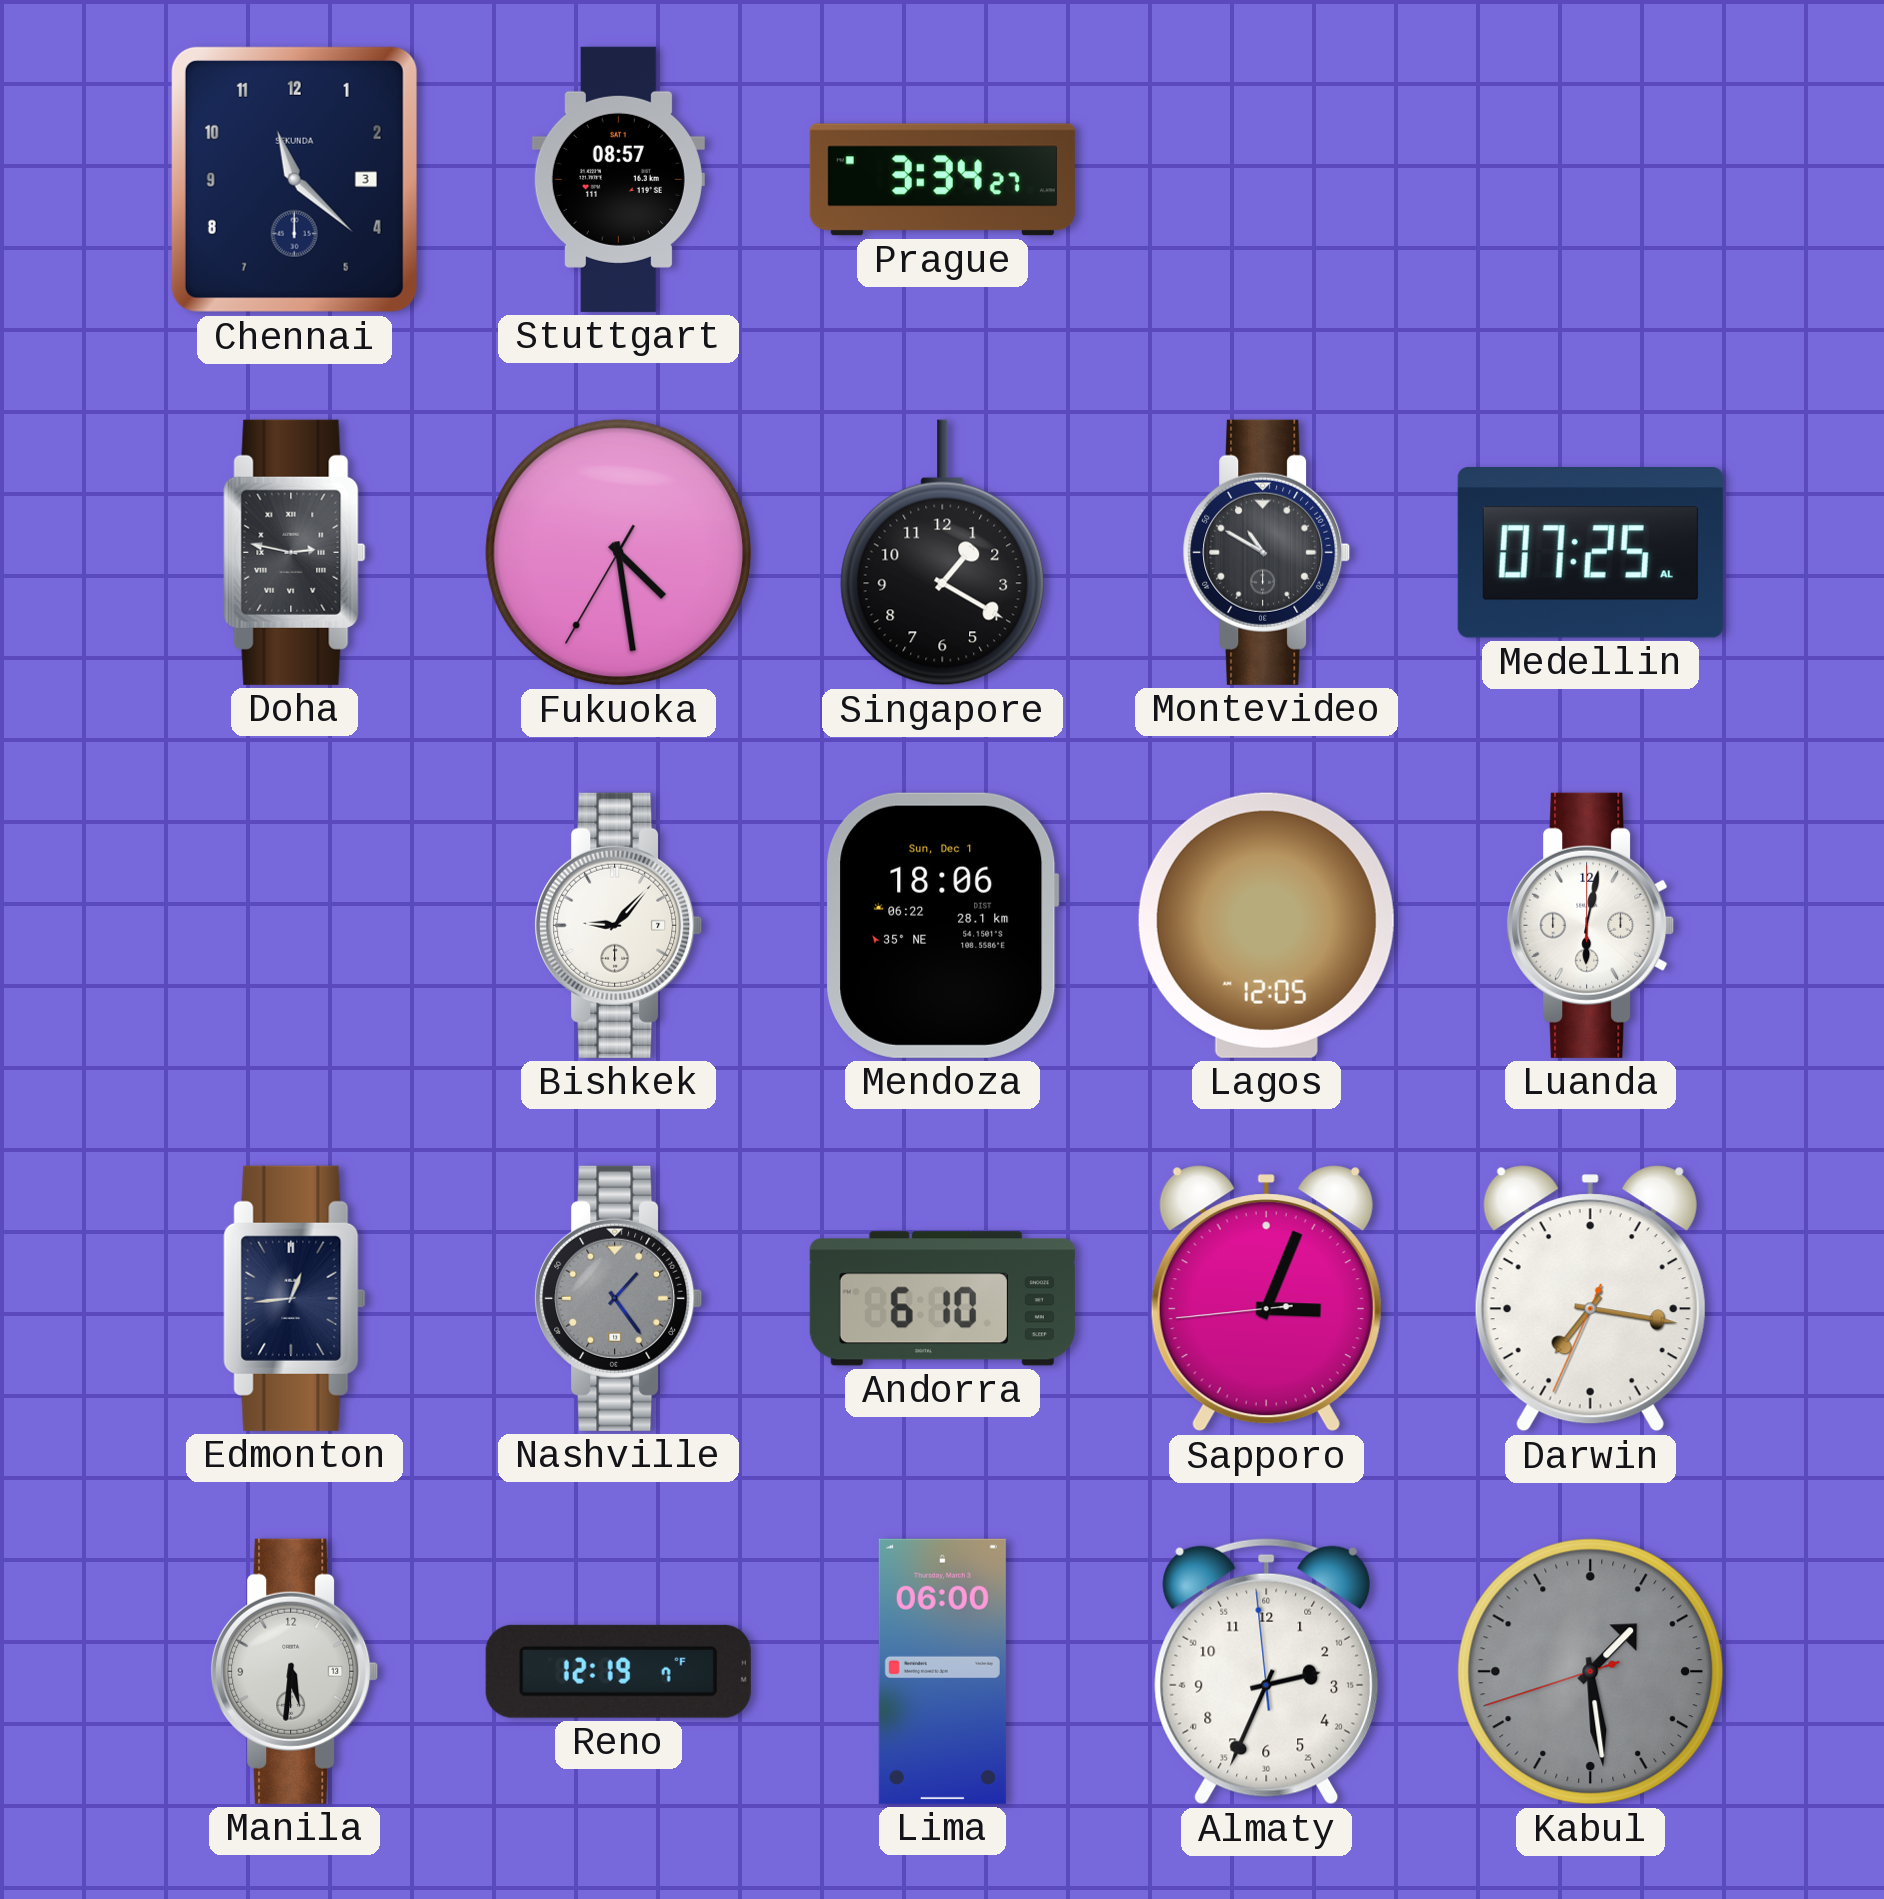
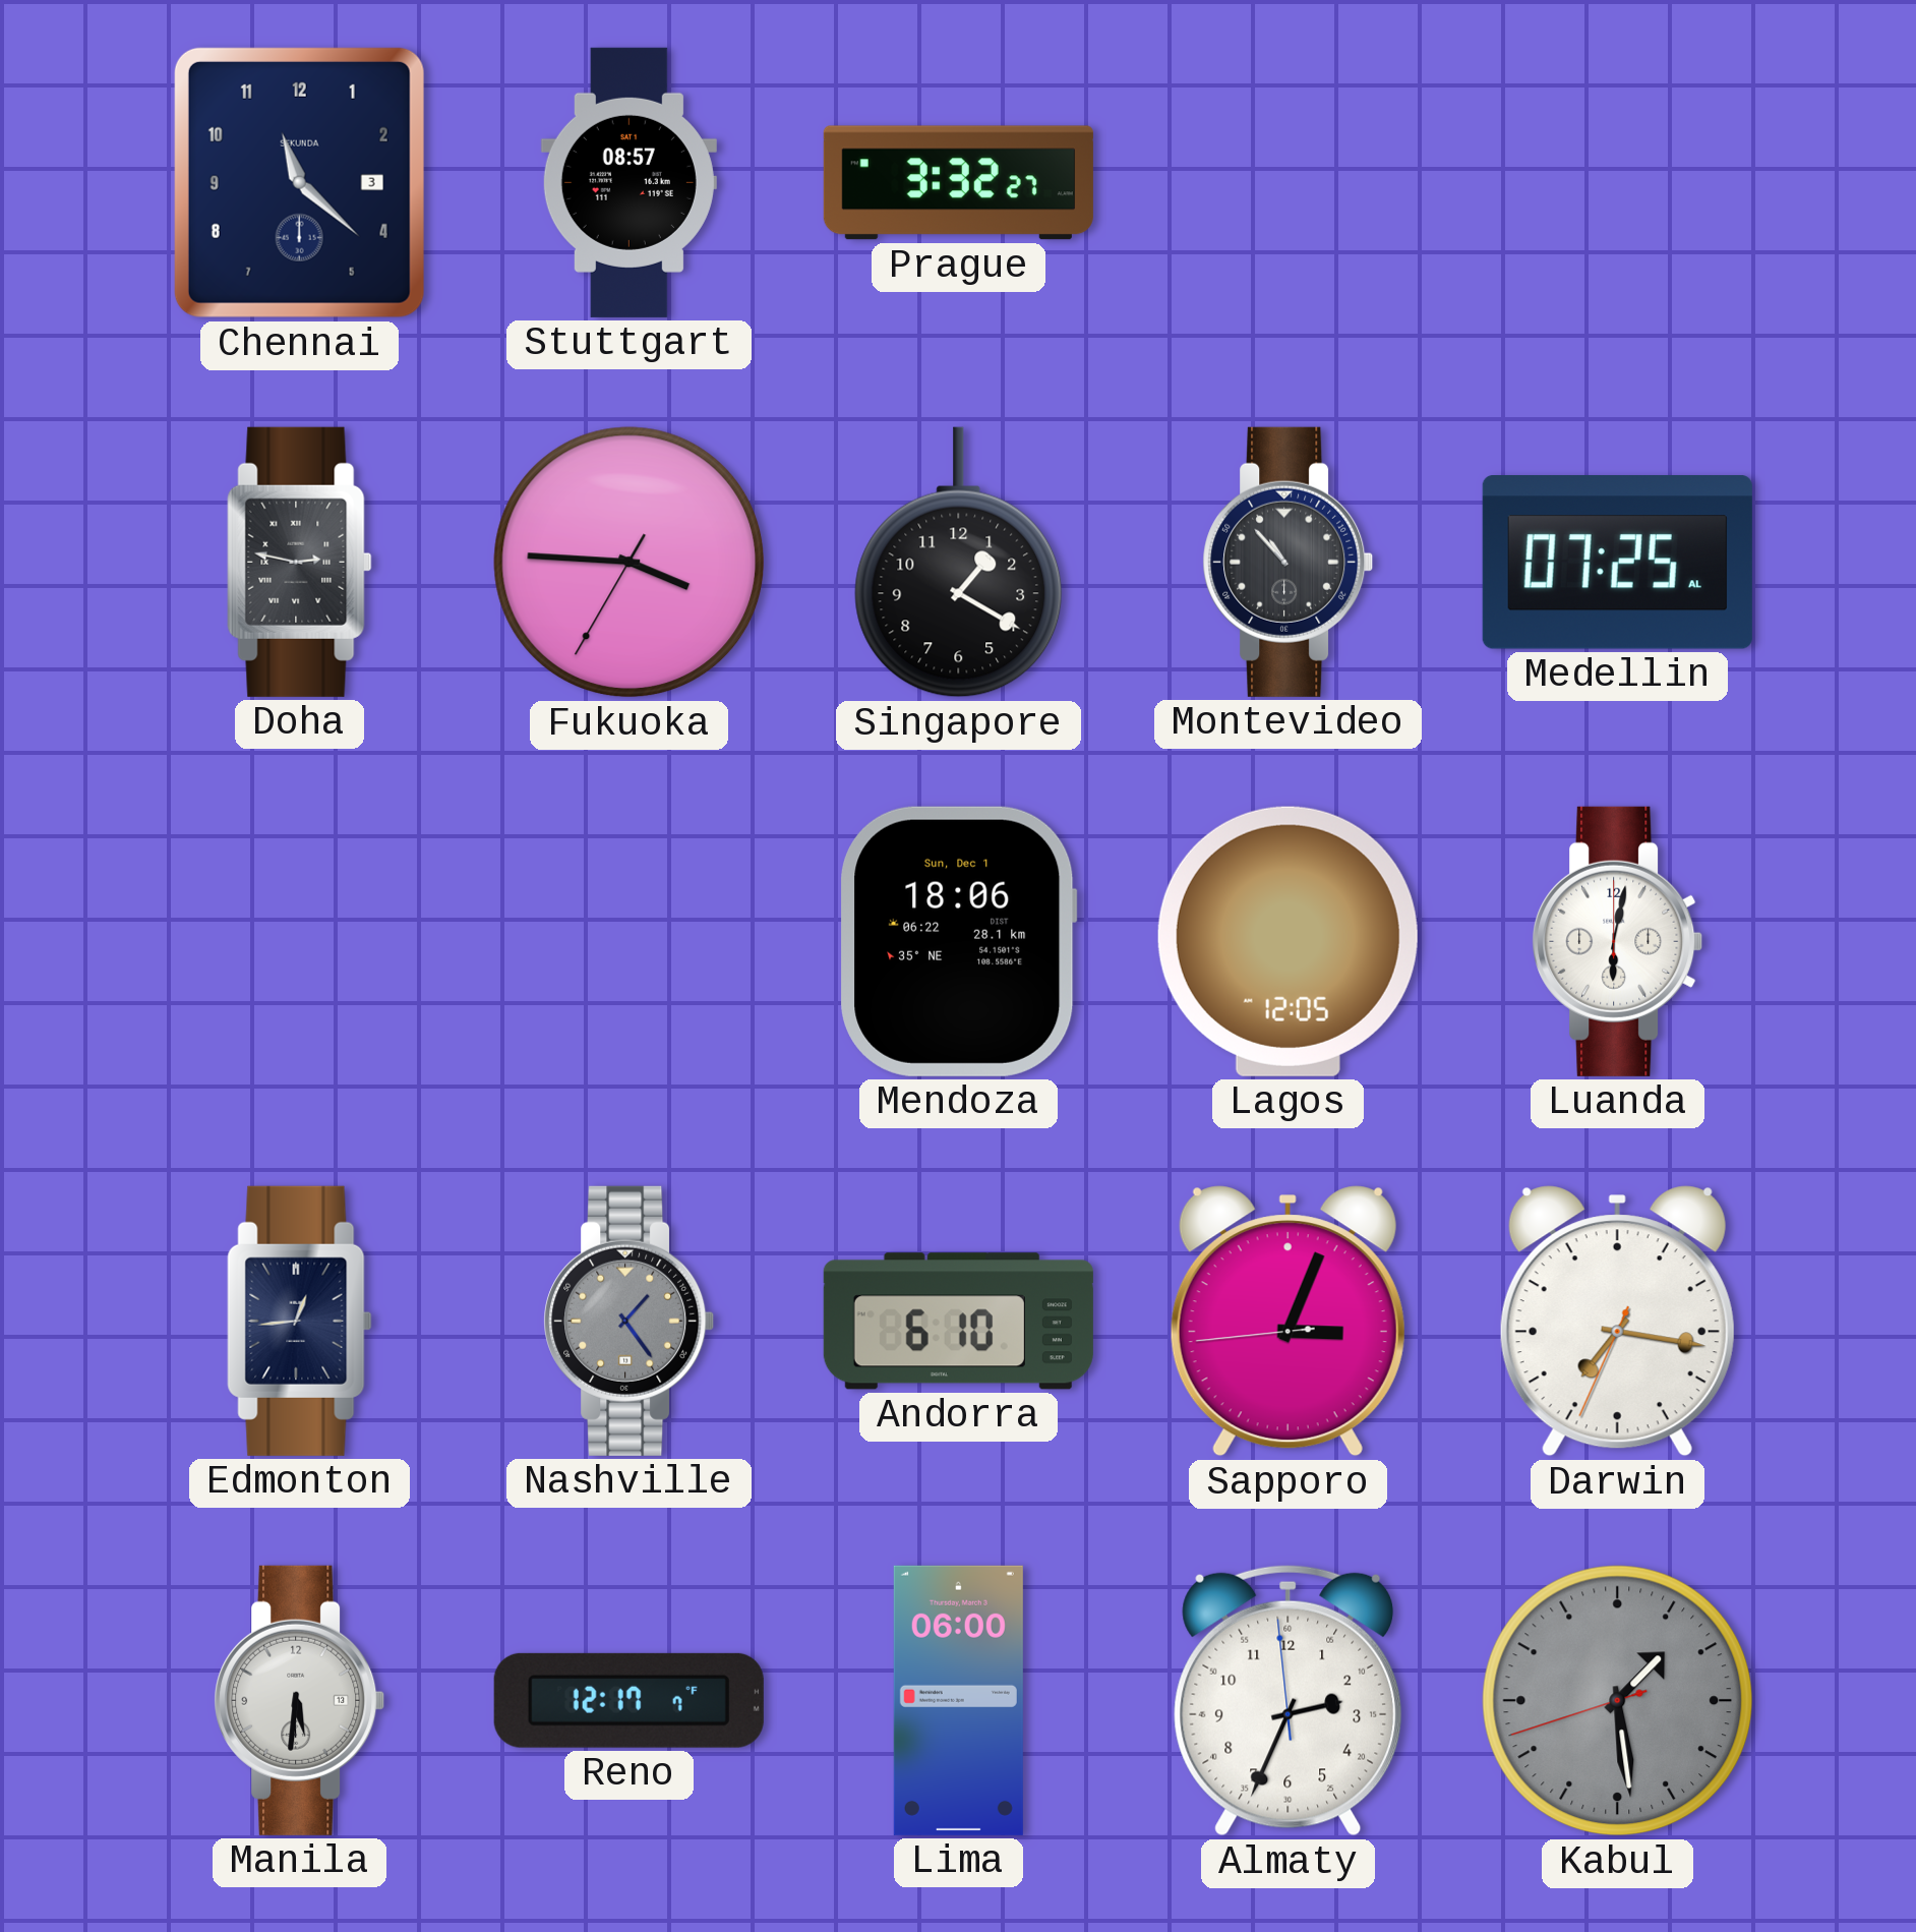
Prague: 3:34 -> 3:32 (958, 183)
Fukuoka: 4:28 -> 3:45 (630, 563)
Montevideo: 10:50 -> 10:53 (1289, 562)
Bishkek: 9:07 -> none (619, 925)
Reno: 12:19 -> 12:17 (628, 1700)
